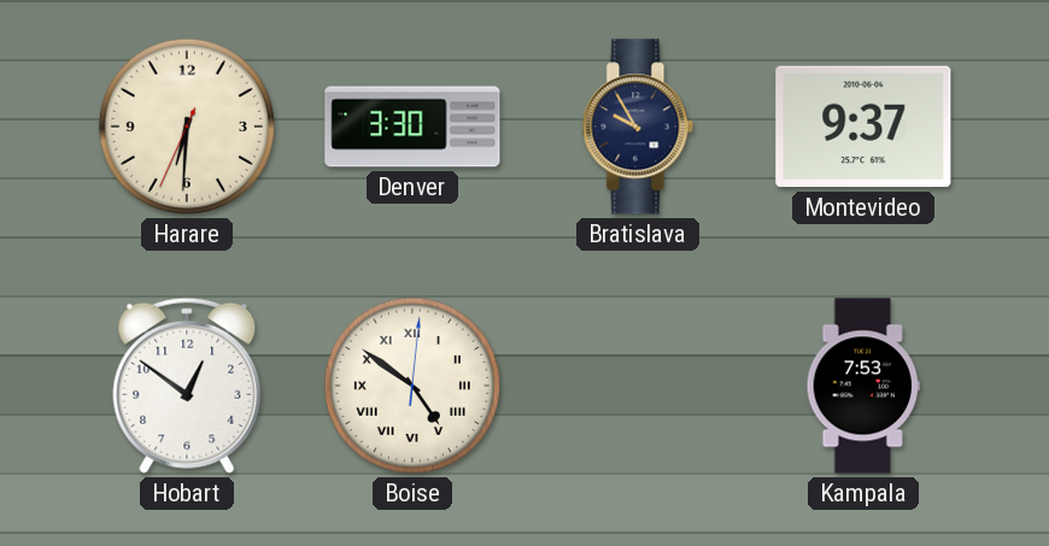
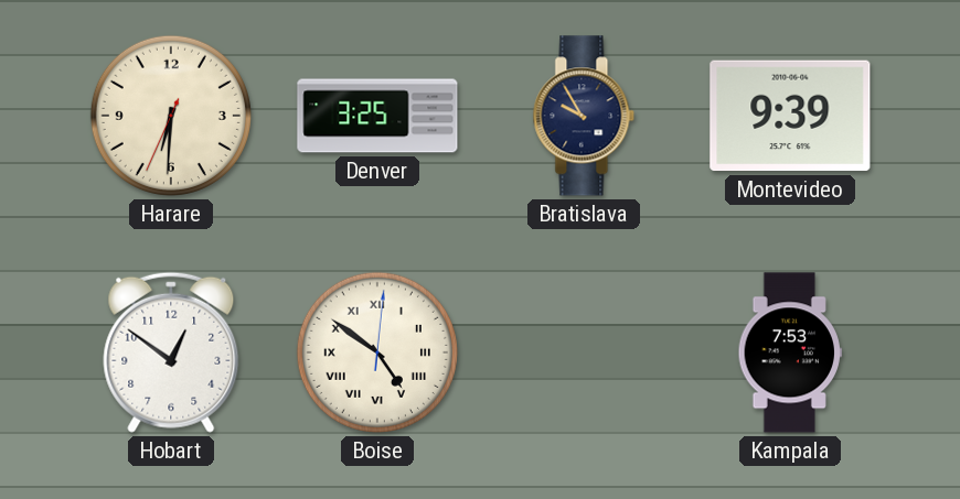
Denver: 3:30 -> 3:25 (377, 116)
Montevideo: 9:37 -> 9:39 (790, 116)
